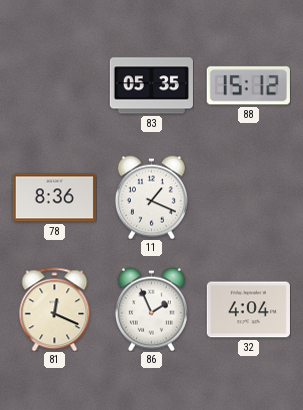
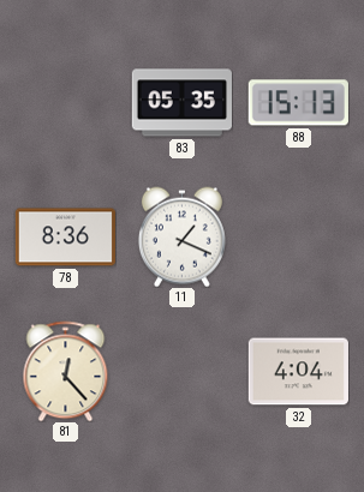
88: 15:12 -> 15:13 (298, 103)
81: 12:19 -> 12:23 (66, 371)
86: 1:56 -> none (151, 309)
